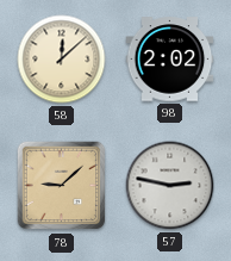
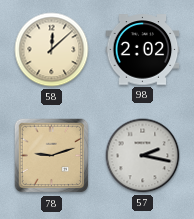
78: 9:08 -> 9:12 (52, 156)
57: 2:47 -> 2:17 (143, 156)
